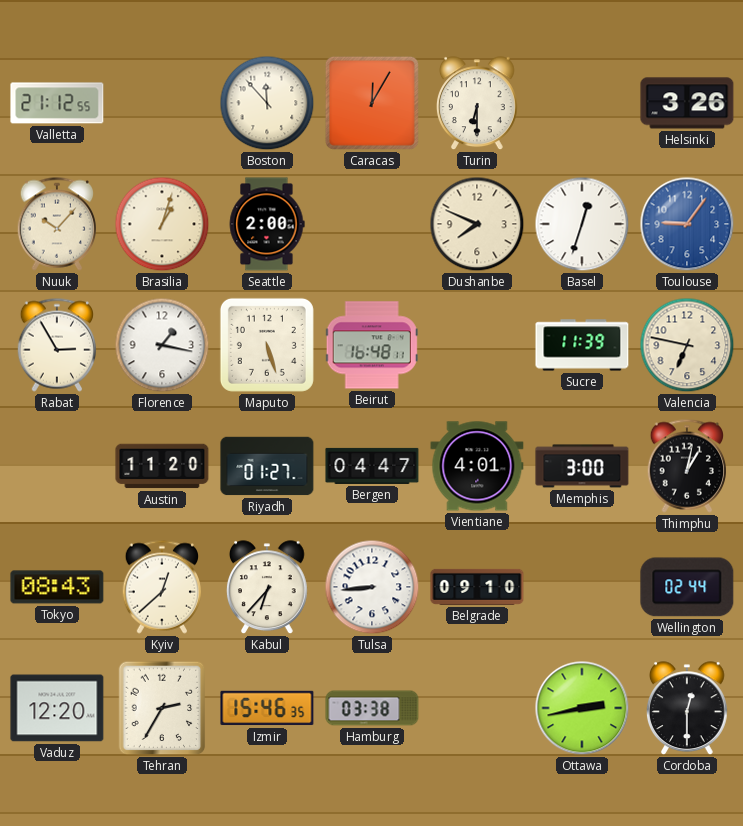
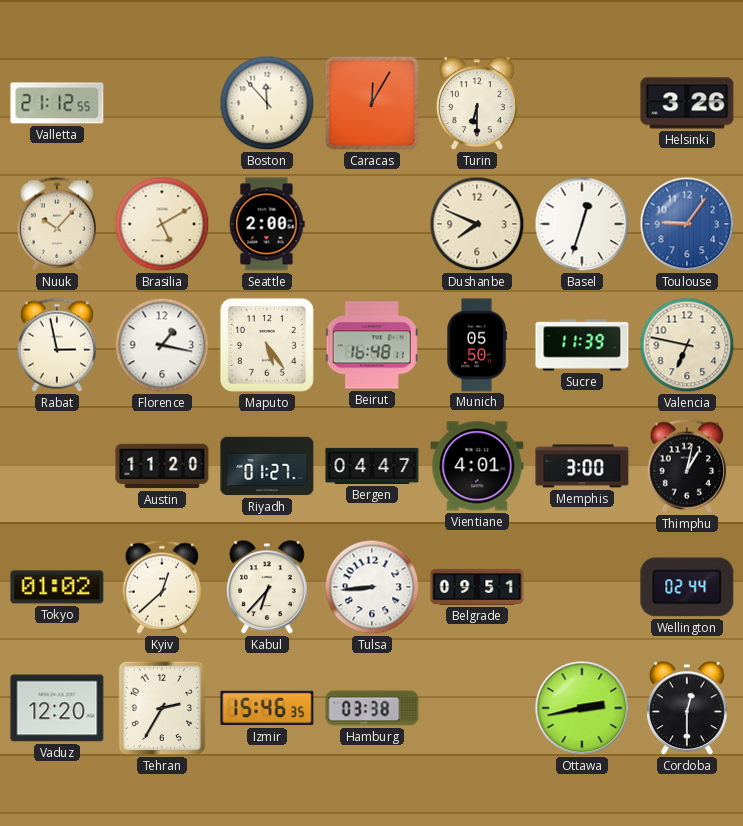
Brasilia: 1:03 -> 5:10 (162, 224)
Rabat: 2:55 -> 2:58 (56, 345)
Maputo: 5:27 -> 5:24 (267, 345)
Munich: none -> 05:50 (478, 345)
Tokyo: 08:43 -> 01:02 (57, 587)
Belgrade: 09:10 -> 09:51 (477, 587)
